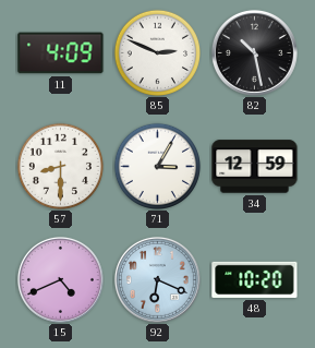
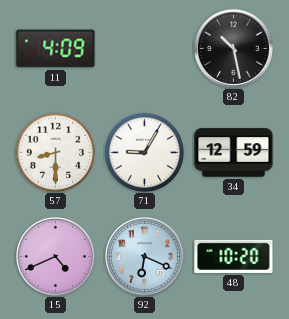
85: 2:49 -> none (157, 52)
71: 3:05 -> 9:05 (144, 152)
